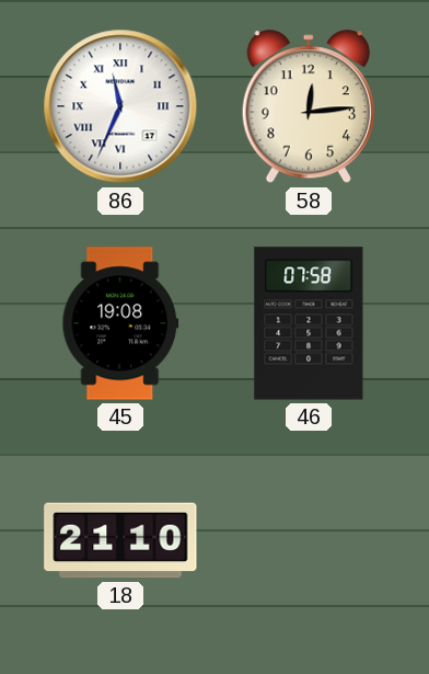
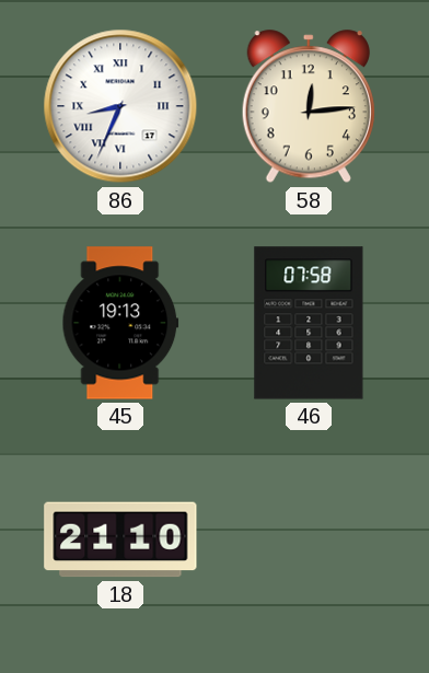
86: 11:34 -> 8:34 (120, 106)
45: 19:08 -> 19:13 (120, 323)
